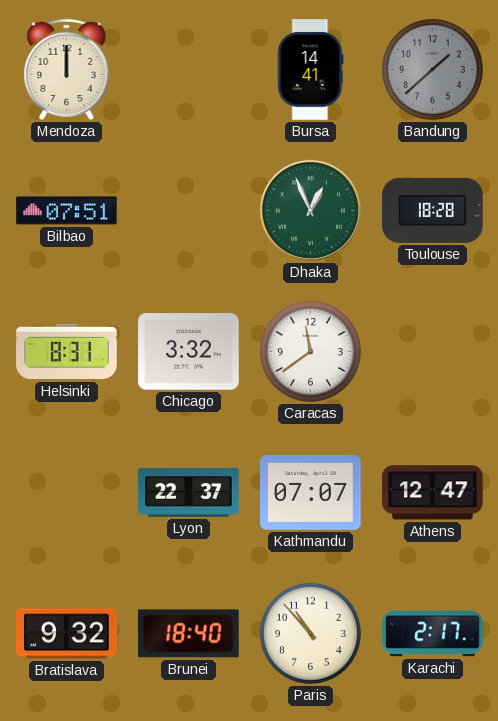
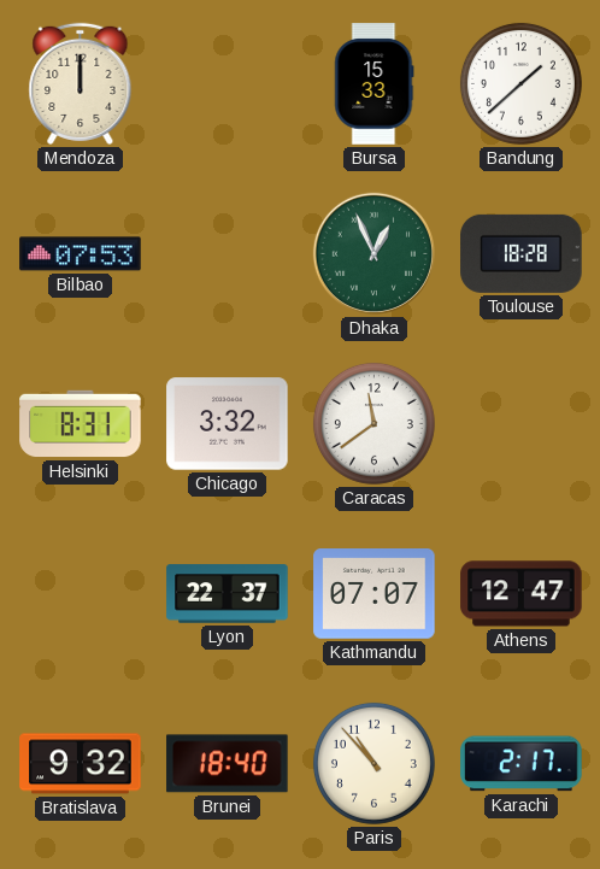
Bursa: 14:41 -> 15:33 (375, 84)
Bandung dial: grey -> white (520, 83)
Bilbao: 07:51 -> 07:53 (81, 254)
